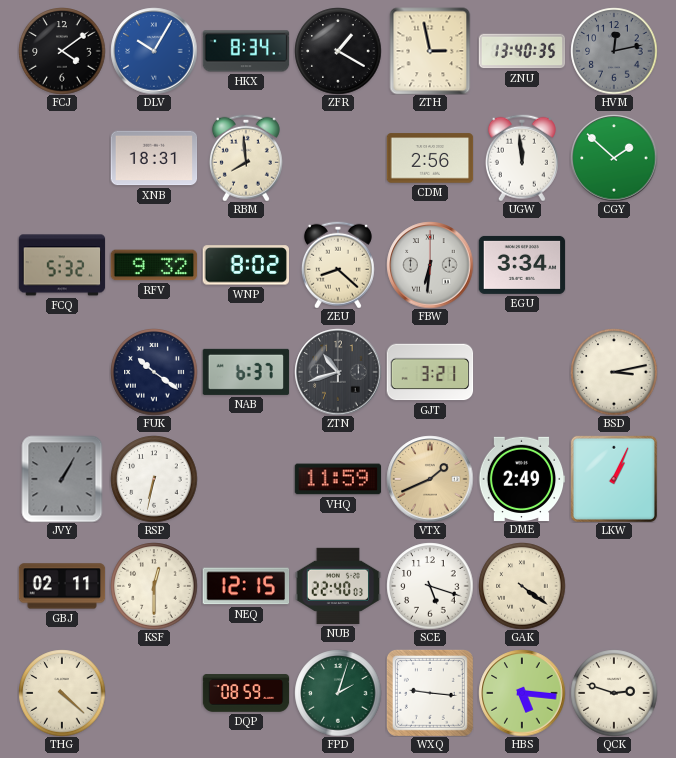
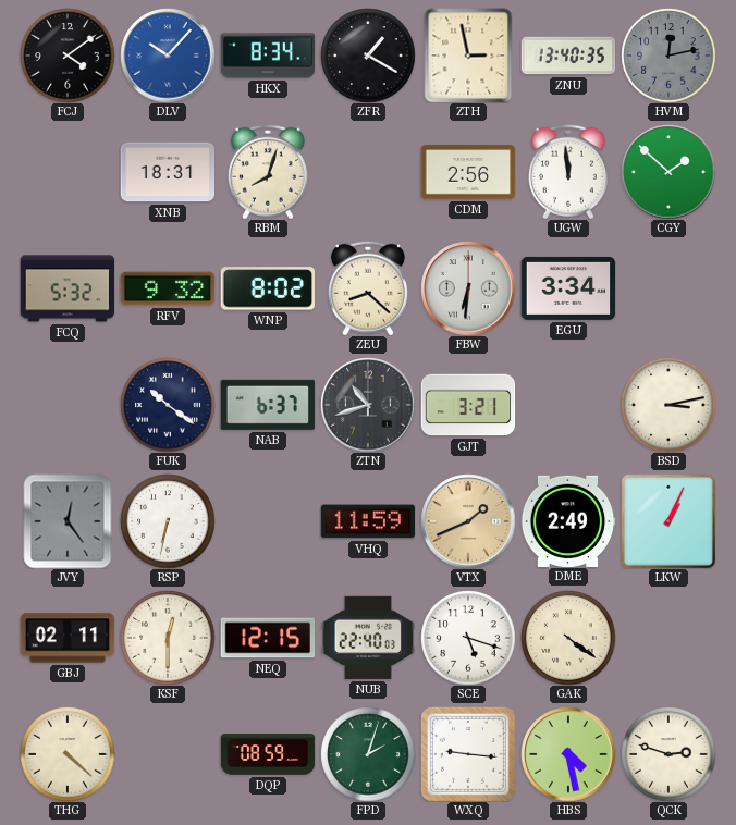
DLV: 10:05 -> 10:07 (168, 56)
RBM: 7:59 -> 8:03 (268, 172)
JVY: 1:05 -> 12:24 (68, 521)
HBS: 5:16 -> 4:28 (568, 754)
